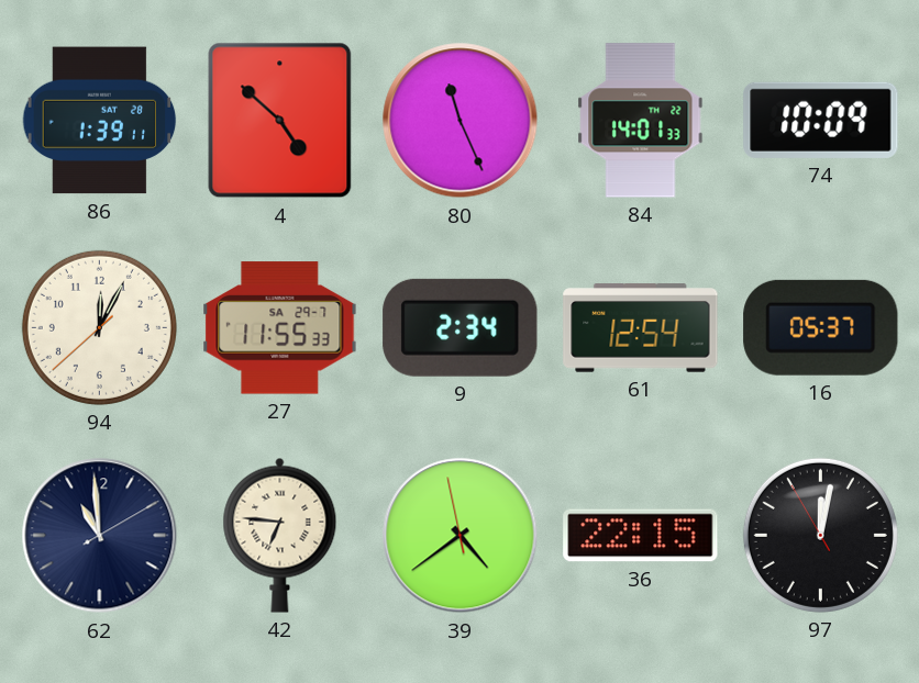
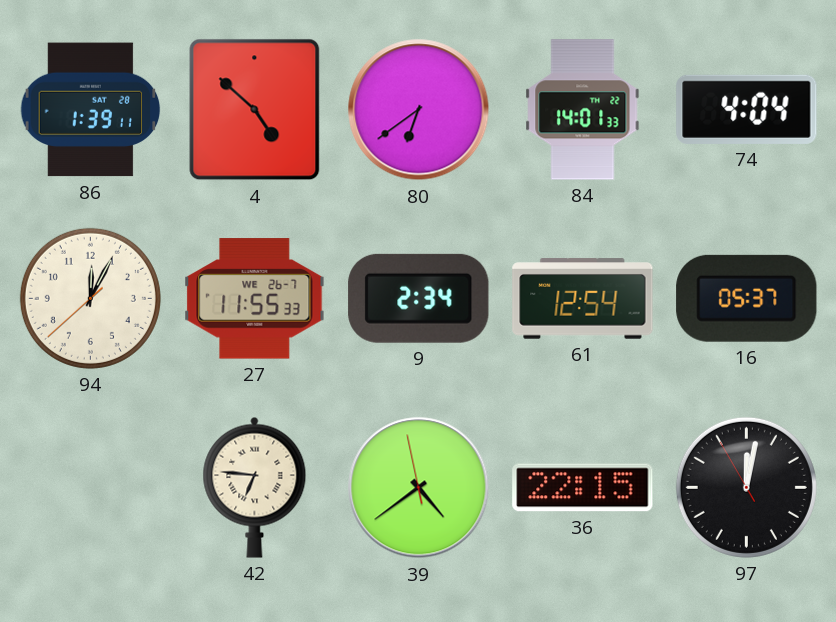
80: 11:26 -> 6:39 (419, 110)
74: 10:09 -> 4:04 (747, 109)
27 date: SA 29-7 -> WE 26-7 (255, 299)
62: 10:59 -> none (100, 536)
